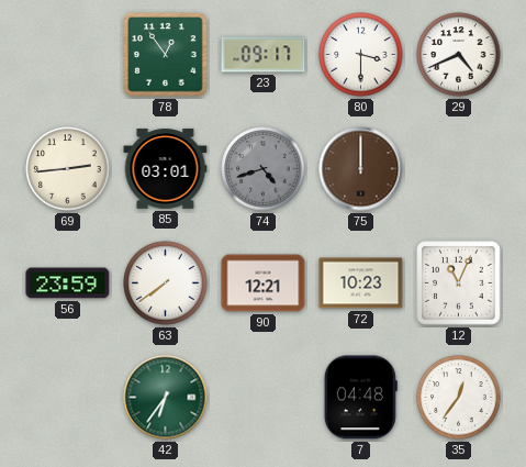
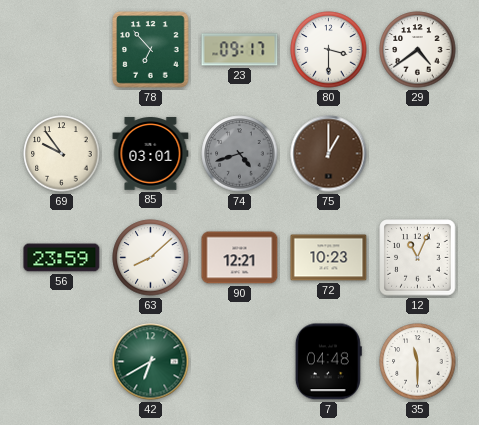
78: 12:54 -> 6:53 (151, 50)
29: 4:41 -> 4:39 (418, 50)
69: 2:44 -> 9:54 (62, 154)
75: 12:00 -> 1:00 (329, 154)
63: 7:39 -> 8:08 (151, 258)
42: 6:36 -> 6:40 (151, 362)
35: 12:36 -> 11:30 (418, 362)
